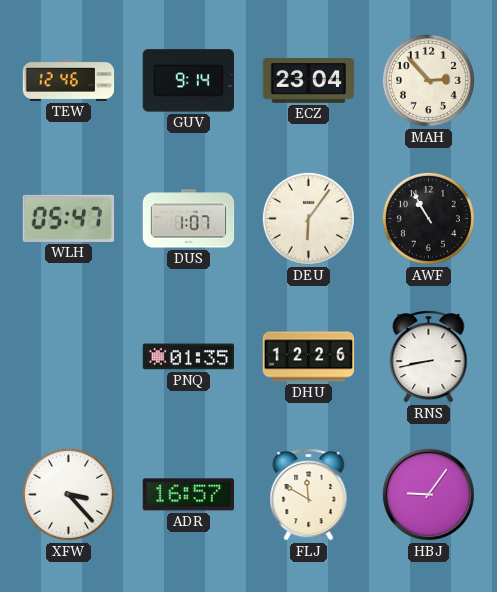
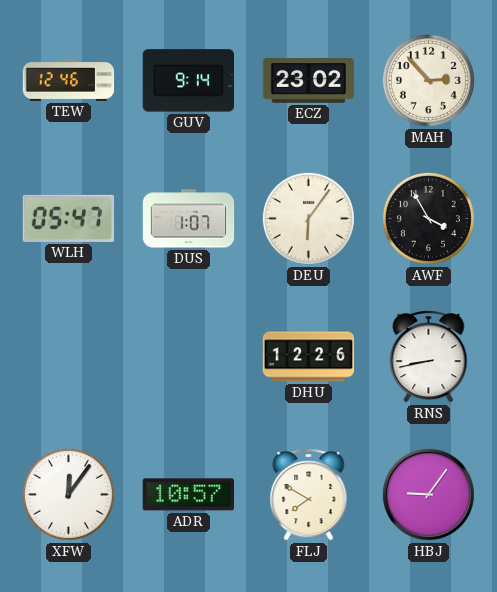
ECZ: 23:04 -> 23:02 (309, 81)
AWF: 10:55 -> 3:55 (428, 218)
PNQ: 01:35 -> none (189, 357)
XFW: 3:23 -> 12:06 (68, 494)
ADR: 16:57 -> 10:57 (188, 495)
FLJ: 11:50 -> 7:50 (309, 495)
